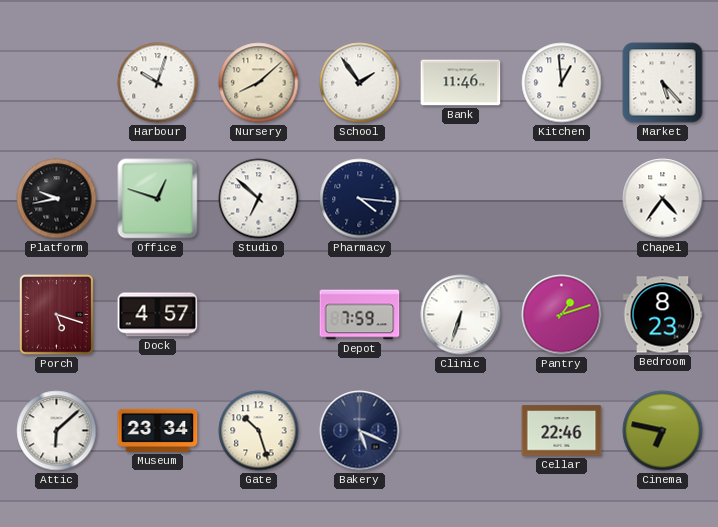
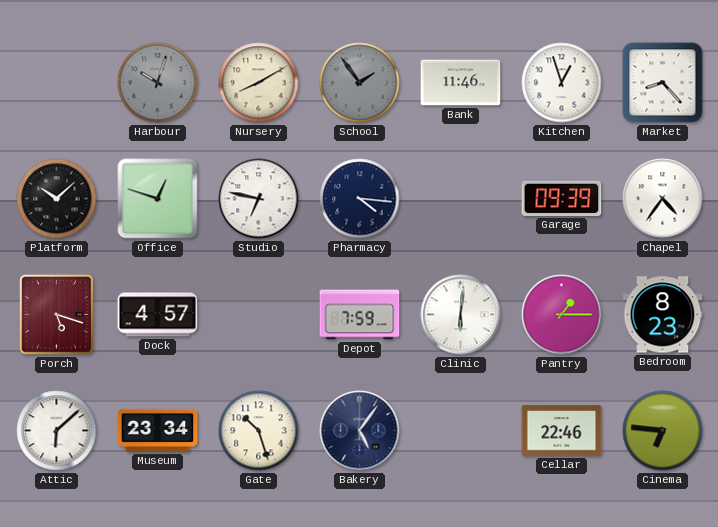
Harbour dial: white -> grey (158, 83)
Nursery: 8:08 -> 8:10 (259, 83)
School dial: white -> grey (360, 83)
Kitchen: 12:59 -> 12:57 (562, 83)
Market: 5:23 -> 8:23 (663, 83)
Platform: 9:43 -> 10:08 (57, 199)
Studio: 6:52 -> 6:47 (259, 199)
Garage: none -> 09:39 (562, 198)
Clinic: 6:33 -> 6:01 (461, 315)
Pantry: 1:12 -> 1:15 (562, 315)
Bakery: 5:19 -> 5:06 (360, 431)
Cinema: 6:47 -> 6:46 (663, 431)
